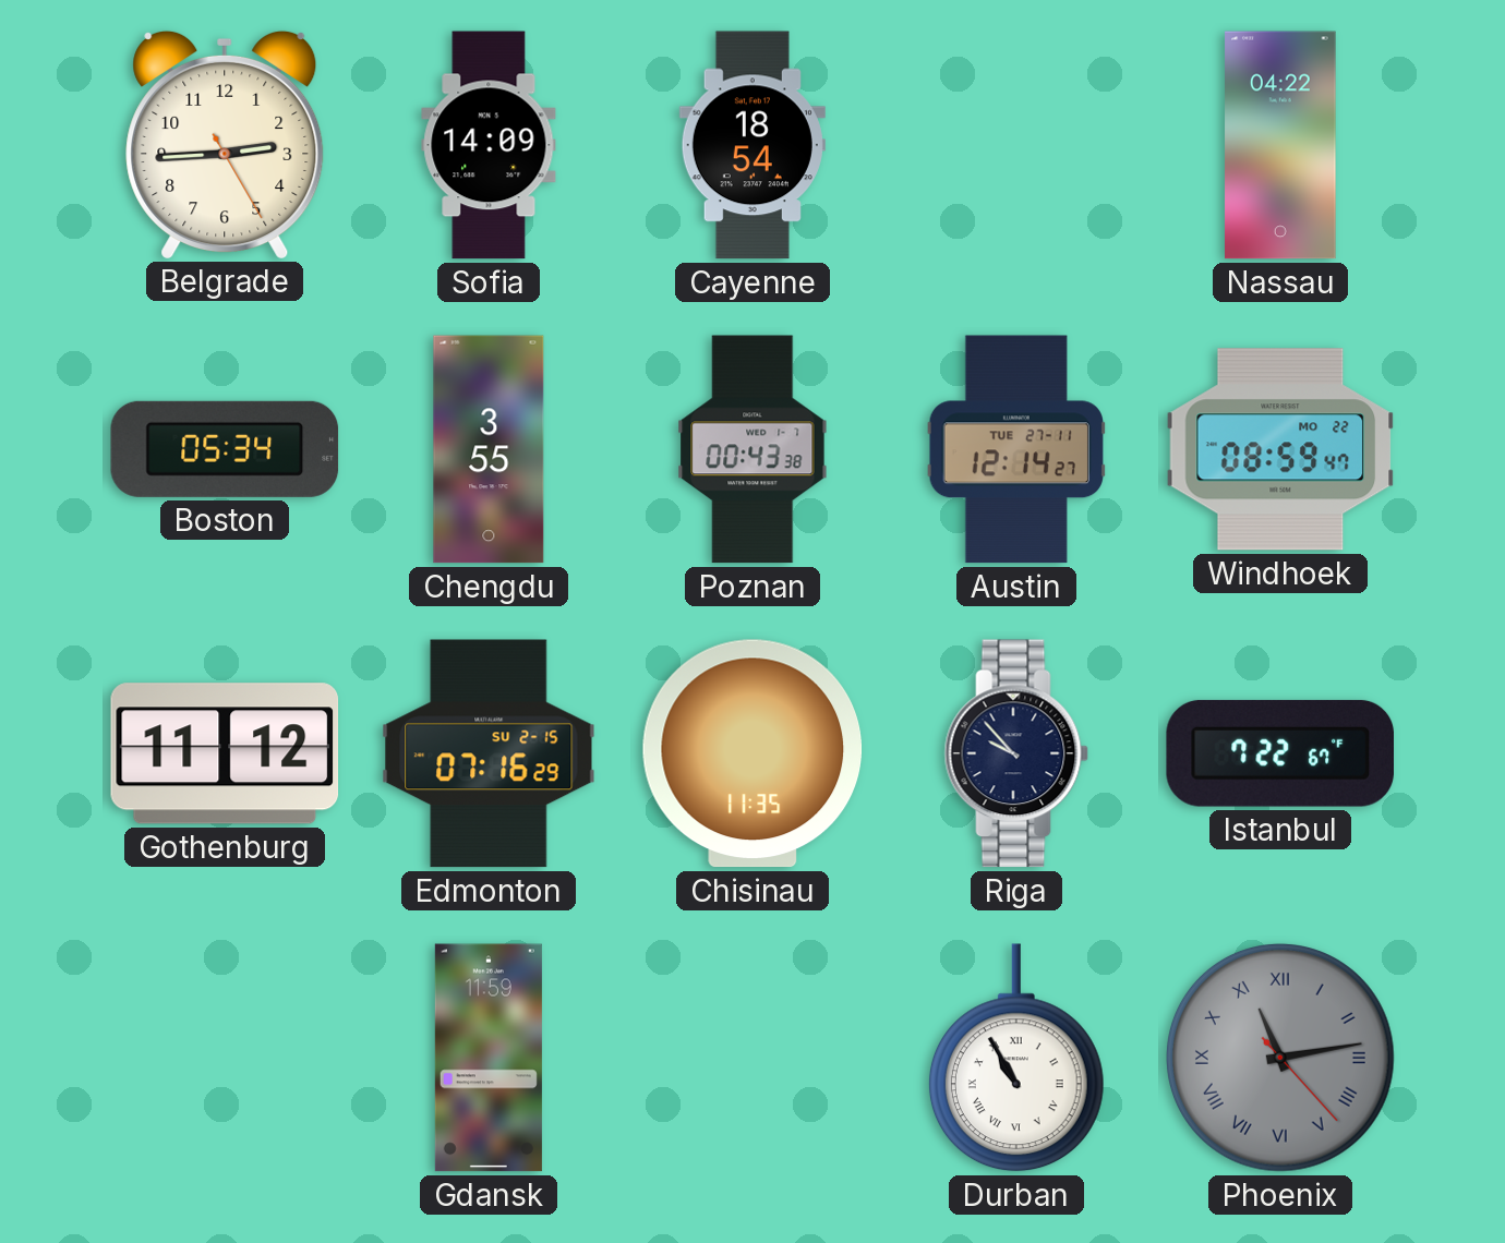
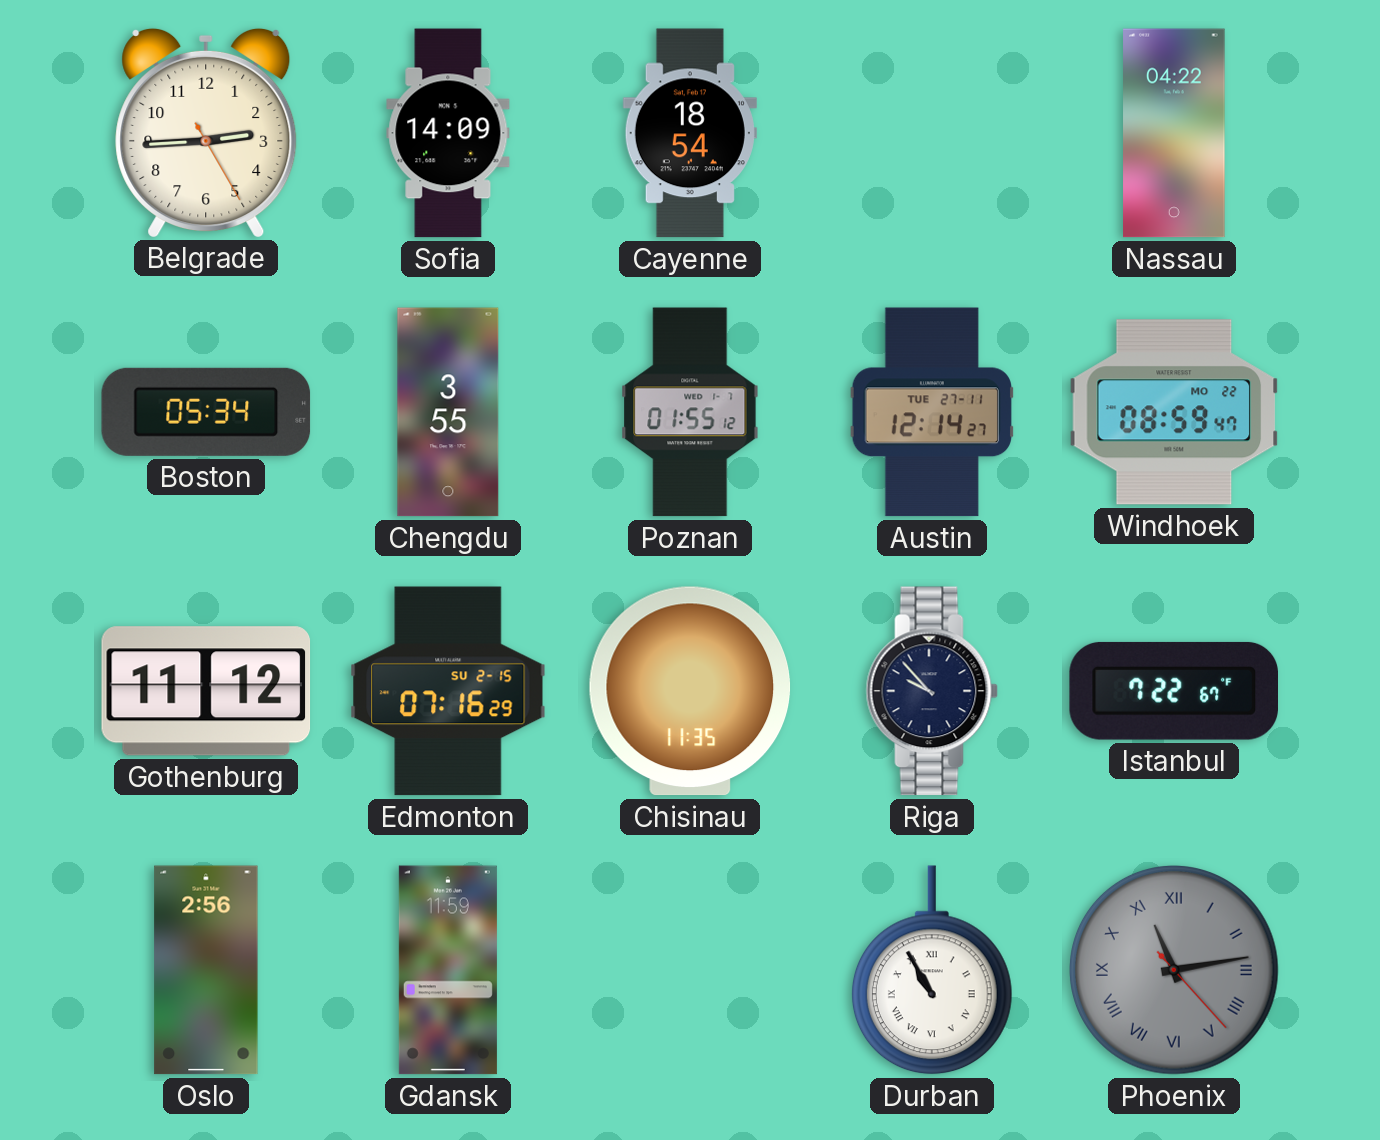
Poznan: 00:43 -> 01:55 (690, 412)
Oslo: none -> 2:56 (206, 970)
